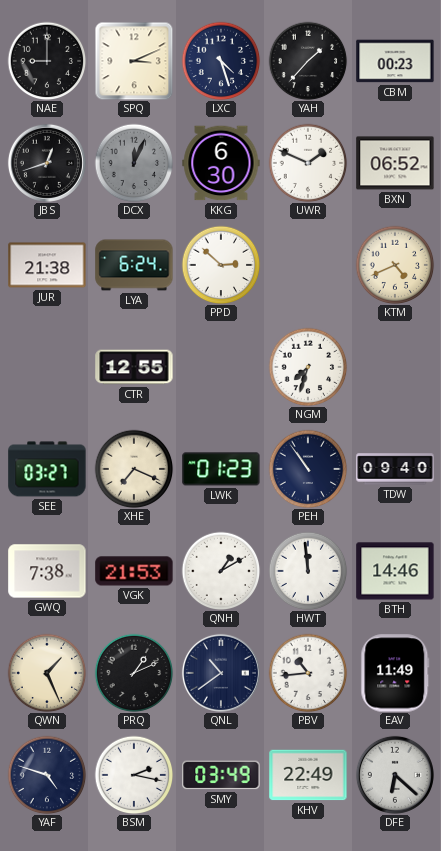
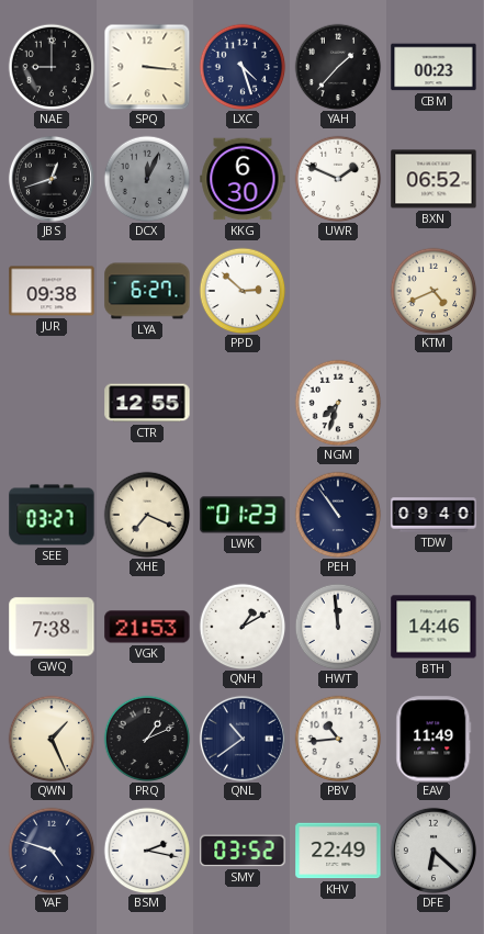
SPQ: 3:11 -> 3:16 (147, 67)
JUR: 21:38 -> 09:38 (52, 291)
LYA: 6:24 -> 6:27 (147, 291)
SMY: 03:49 -> 03:52 (243, 851)
